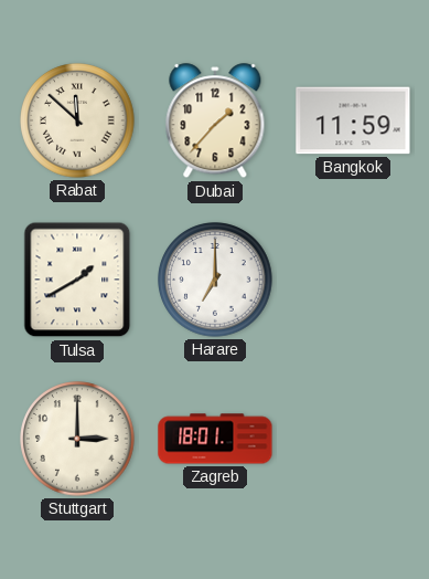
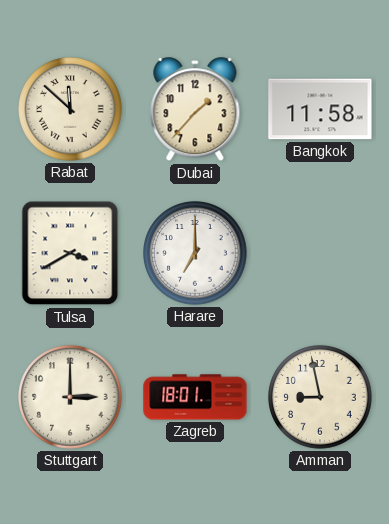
Bangkok: 11:59 -> 11:58 (320, 109)
Tulsa: 1:40 -> 3:40 (70, 253)
Amman: none -> 8:58 (320, 397)
